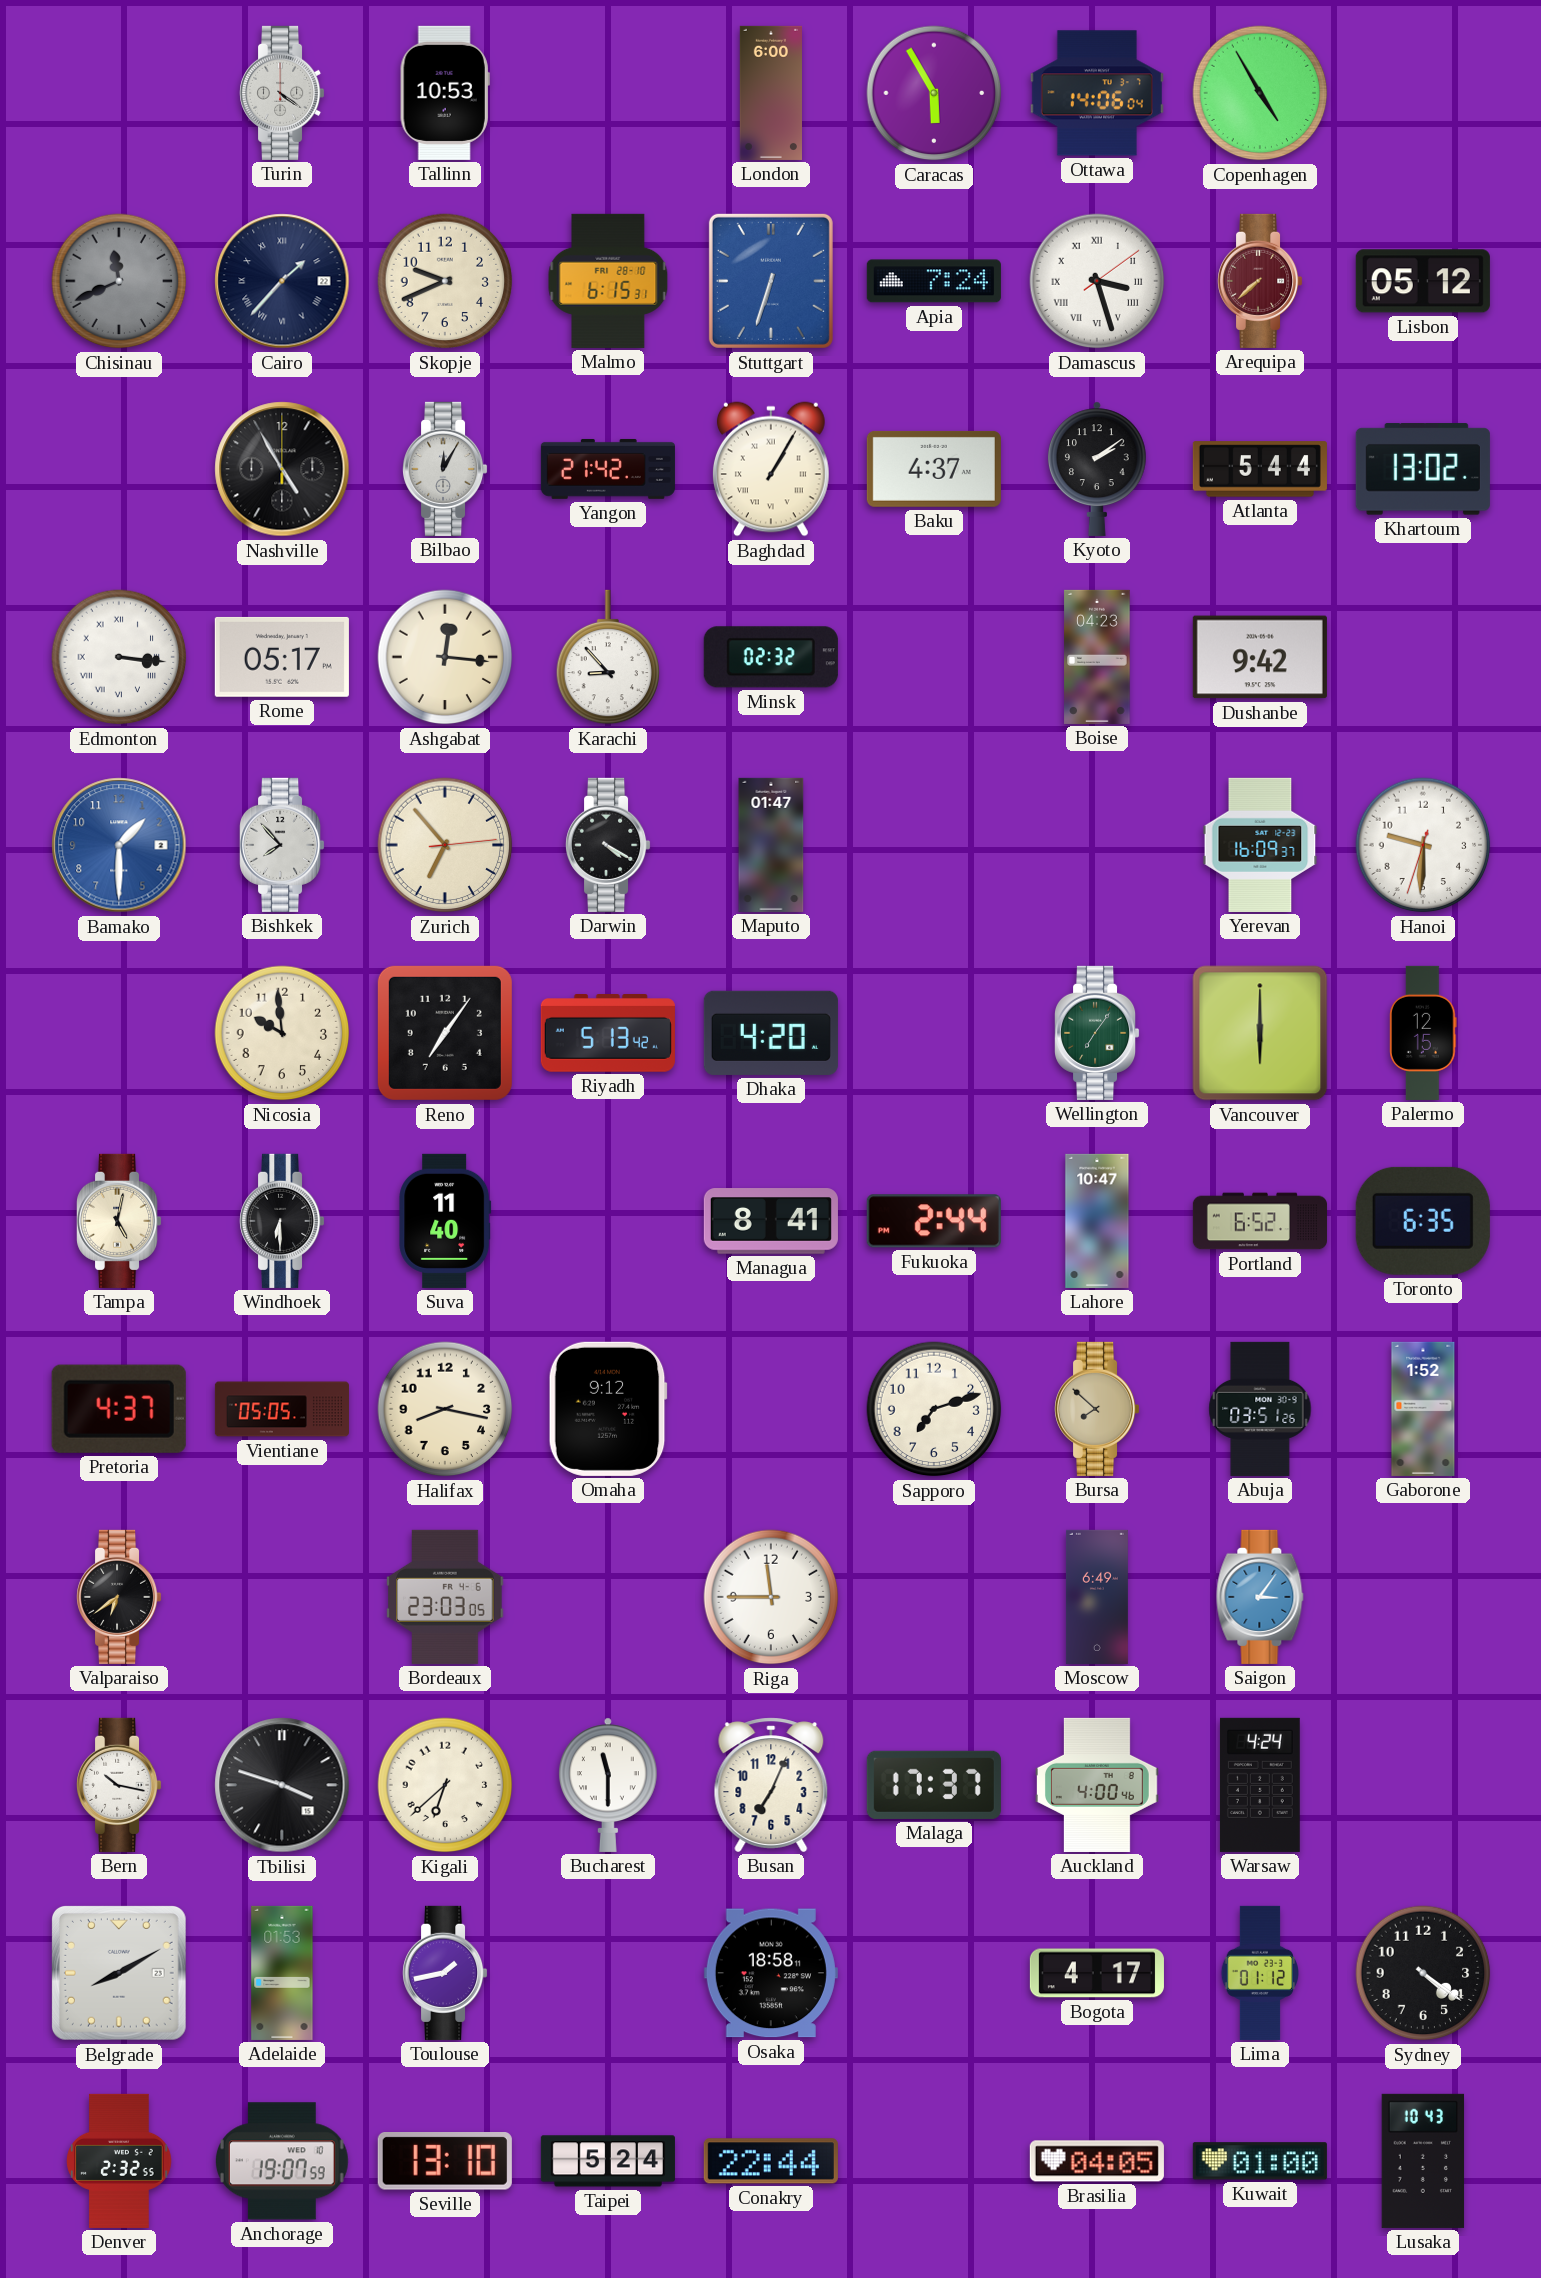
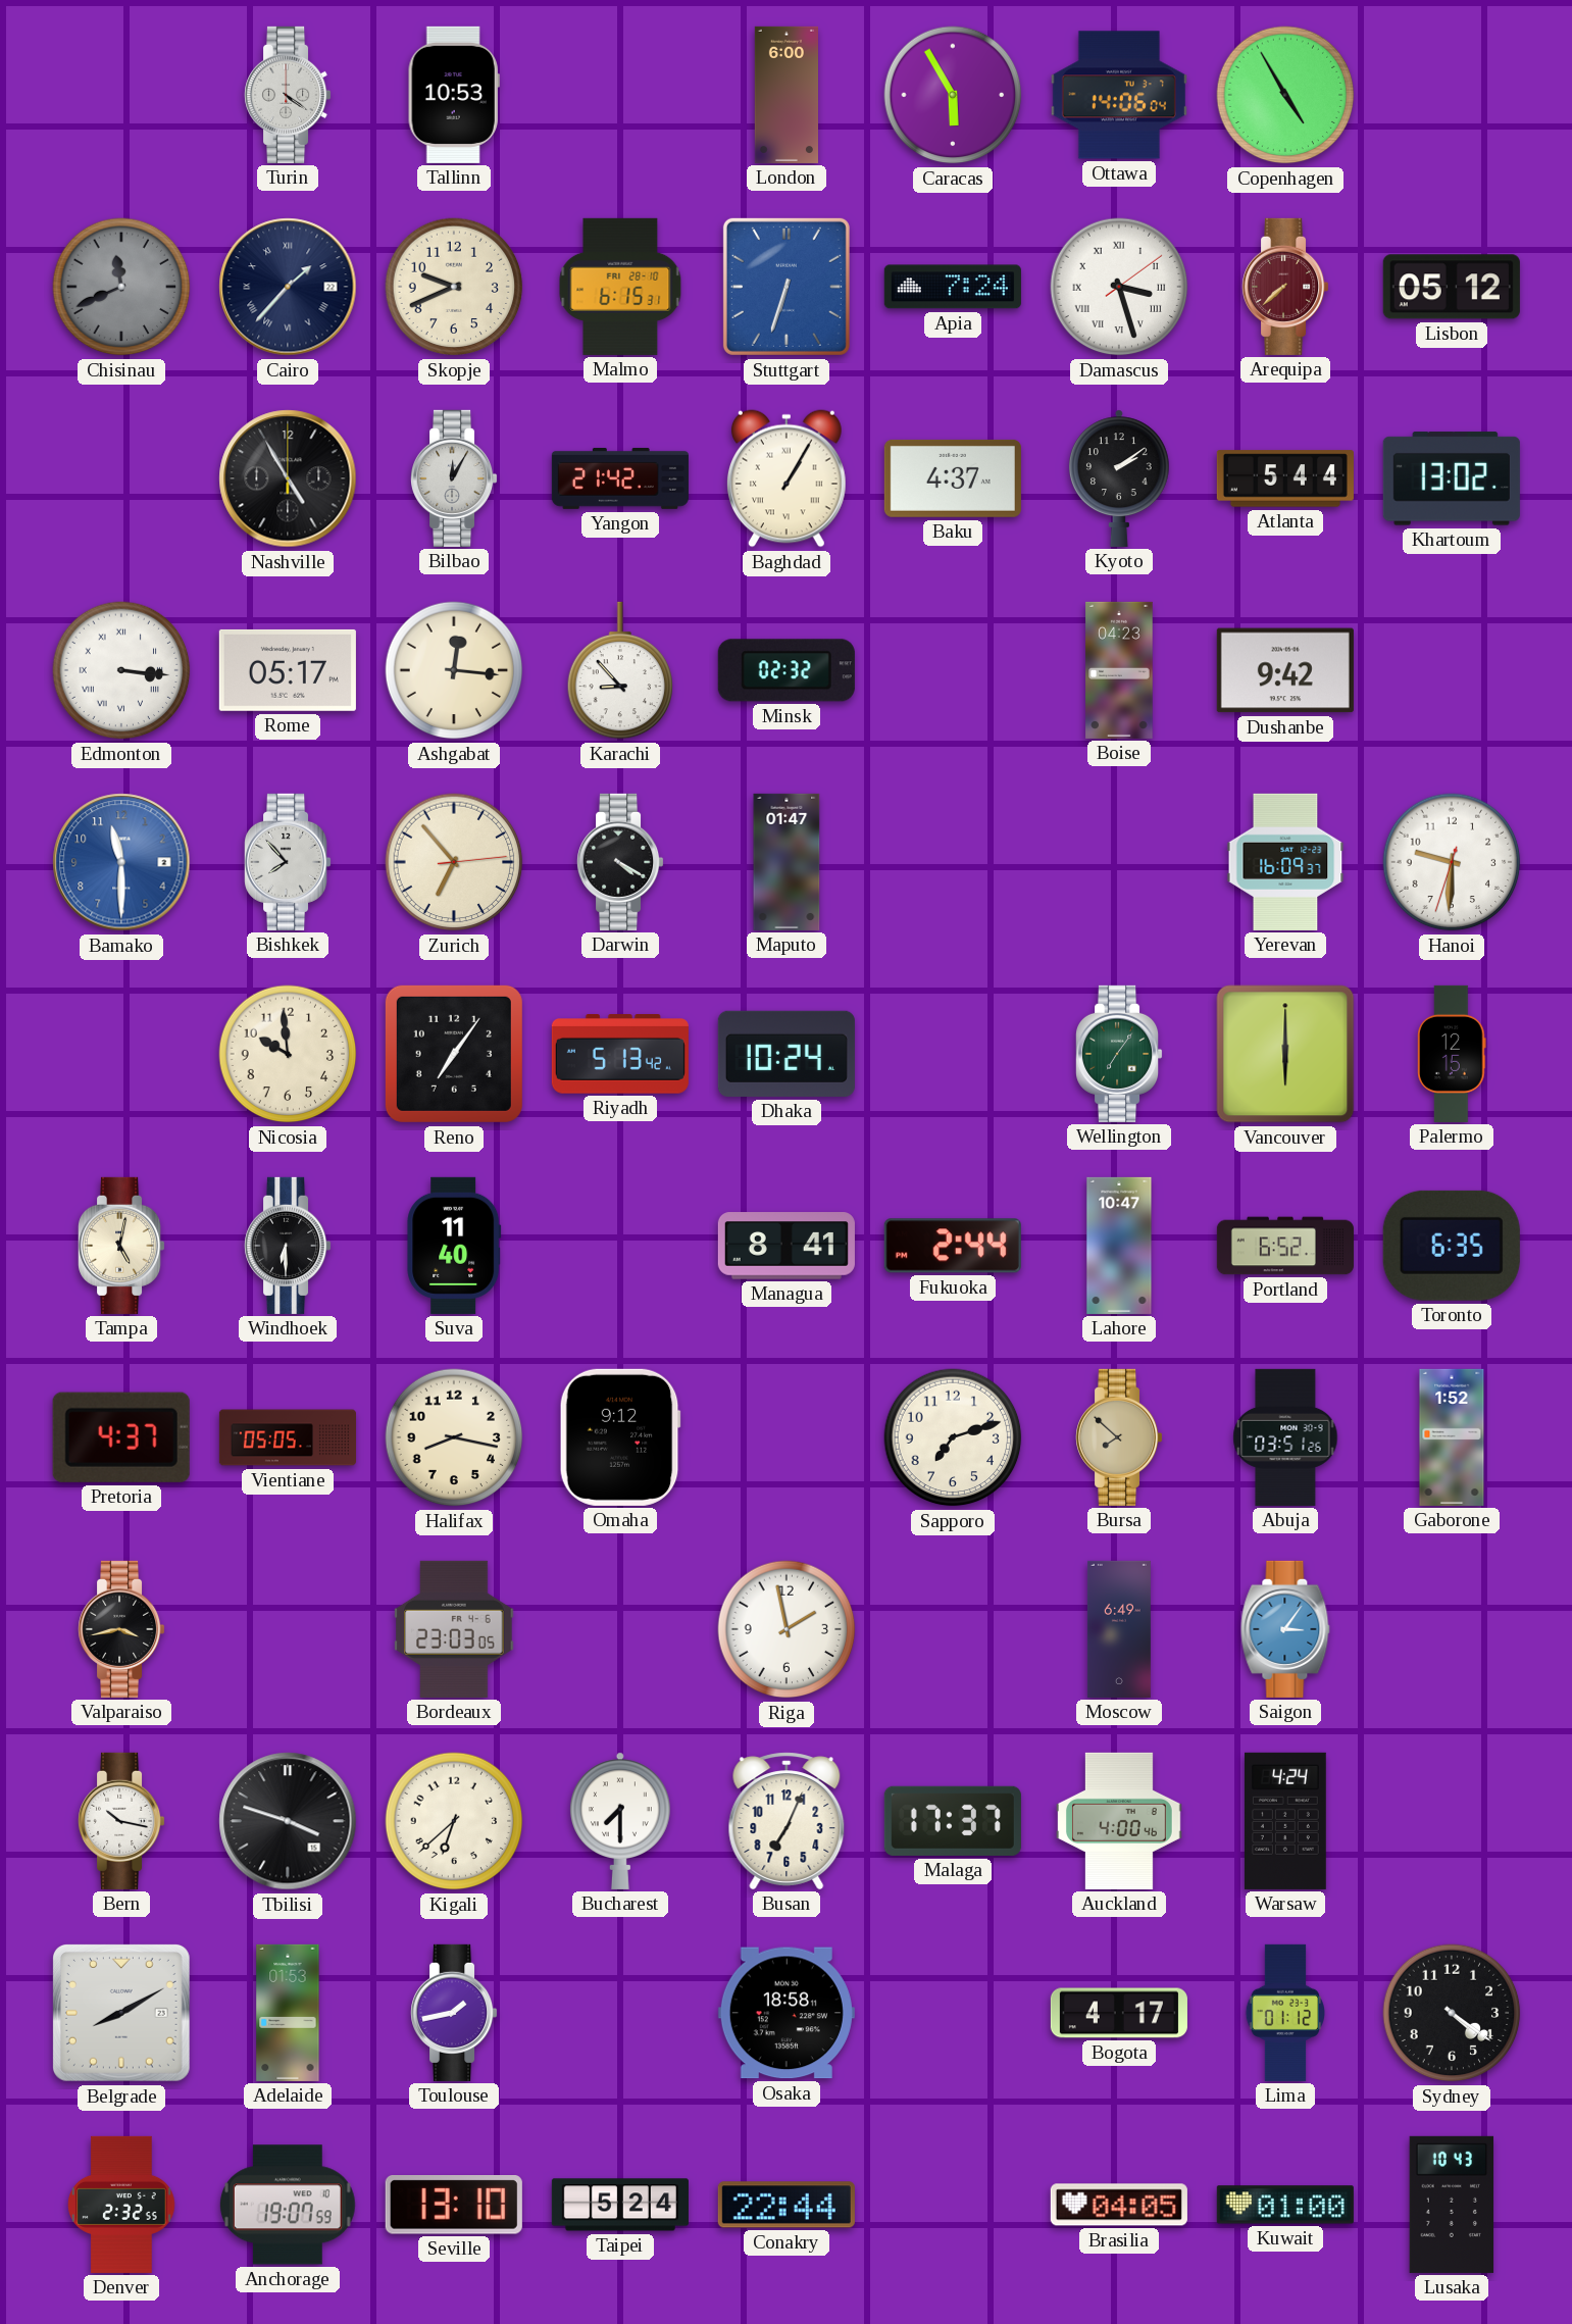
Bamako: 1:30 -> 11:30 (121, 862)
Dhaka: 4:20 -> 10:24 (787, 1054)
Valparaiso: 6:39 -> 3:43 (122, 1629)
Riga: 11:45 -> 1:58 (787, 1629)
Bucharest: 11:30 -> 7:30 (620, 1821)
